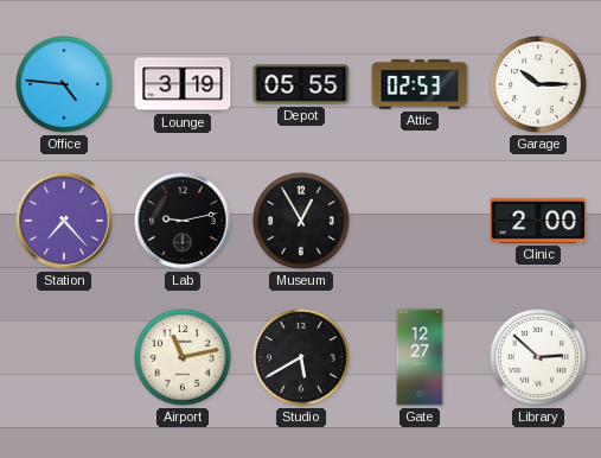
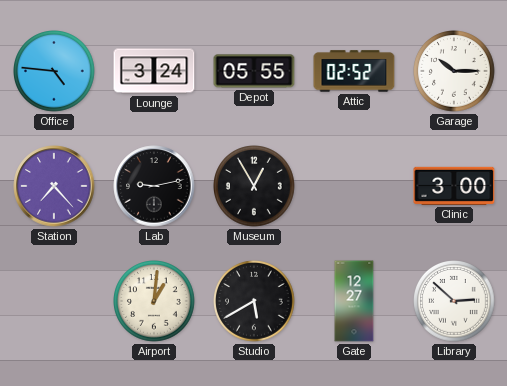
Lounge: 3:19 -> 3:24 (154, 71)
Attic: 02:53 -> 02:52 (354, 71)
Clinic: 2:00 -> 3:00 (454, 186)
Airport: 11:13 -> 1:01 (155, 302)
